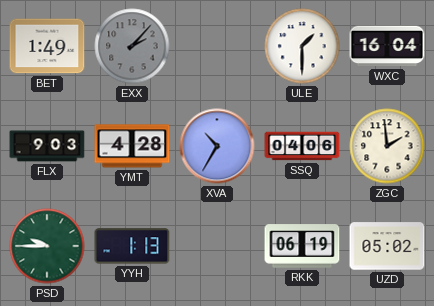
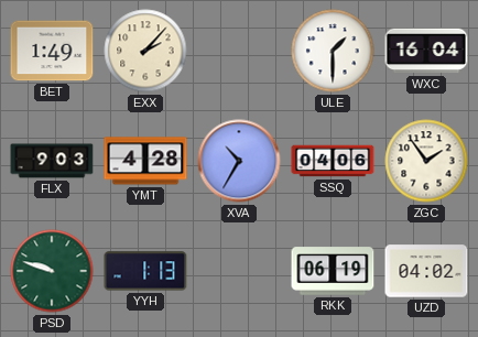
EXX dial: grey -> cream (145, 51)
ZGC: 1:59 -> 1:54 (426, 161)
PSD: 9:45 -> 9:48 (52, 271)
UZD: 05:02 -> 04:02 (426, 271)
